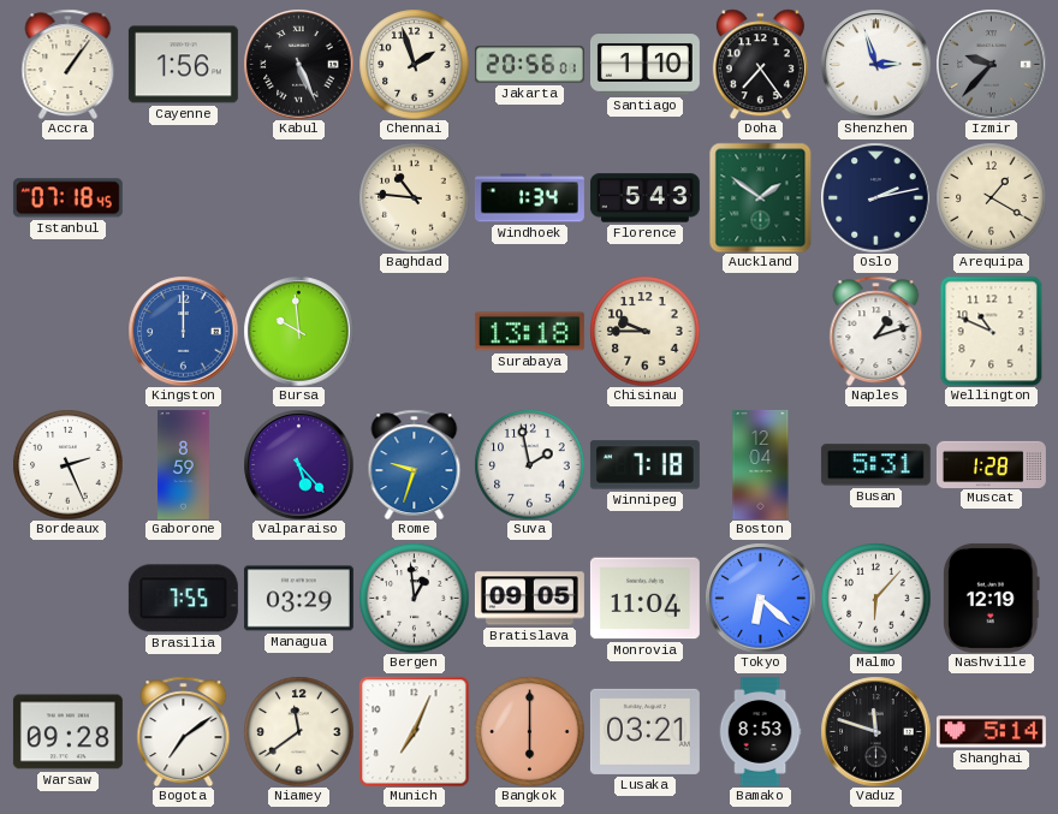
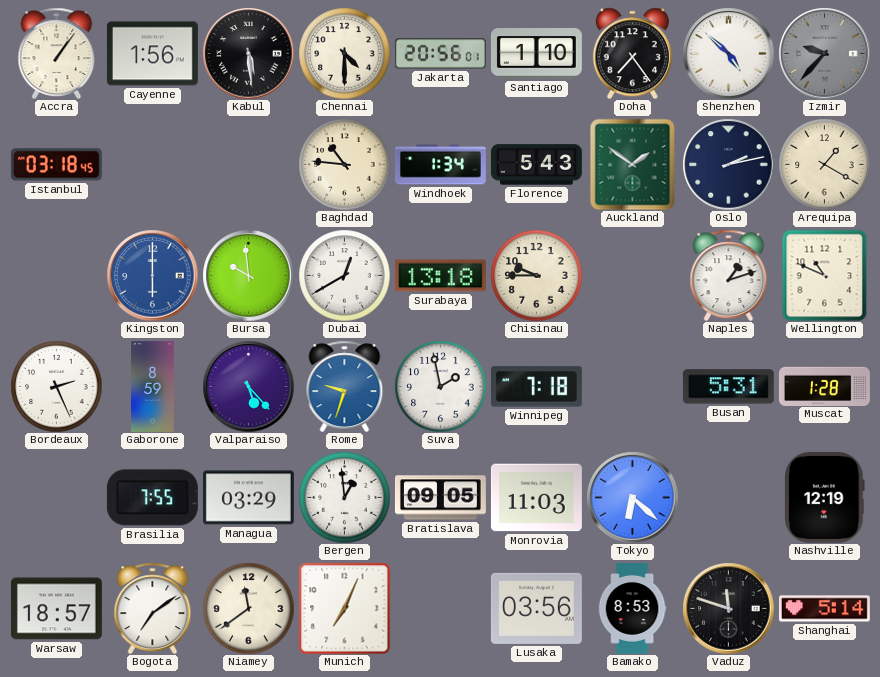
Kabul: 5:26 -> 5:29 (248, 53)
Chennai: 1:57 -> 4:30 (344, 53)
Shenzhen: 2:57 -> 4:52 (728, 53)
Istanbul: 07:18 -> 03:18 (56, 165)
Kingston: 12:00 -> 6:00 (152, 275)
Dubai: none -> 12:40 (344, 275)
Boston: 12:04 -> none (761, 464)
Monrovia: 11:04 -> 11:03 (536, 498)
Malmo: 6:07 -> none (875, 598)
Warsaw: 09:28 -> 18:57 (56, 609)
Bangkok: 6:00 -> none (529, 731)
Lusaka: 03:21 -> 03:56 (536, 608)
